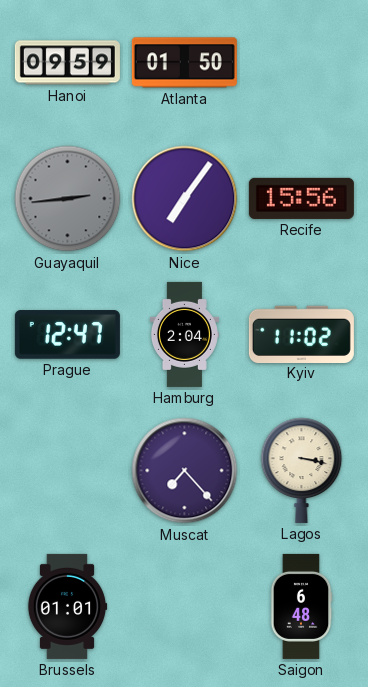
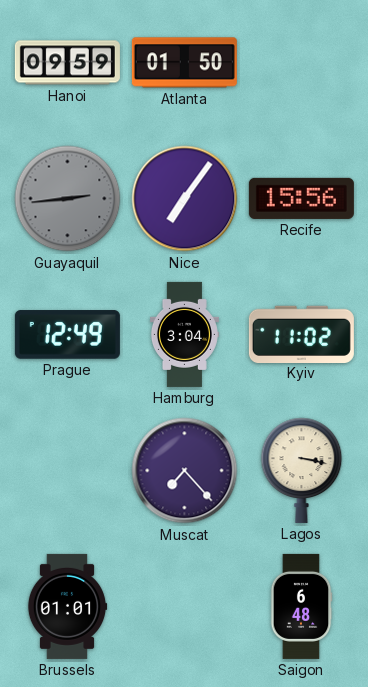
Prague: 12:47 -> 12:49 (67, 335)
Hamburg: 2:04 -> 3:04 (184, 334)
